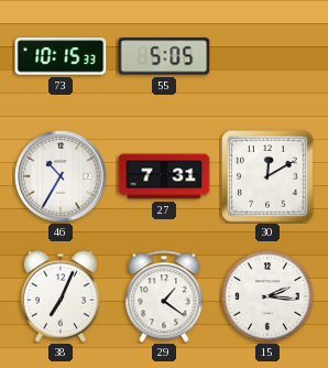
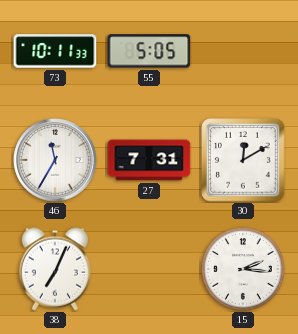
73: 10:15 -> 10:11 (55, 51)
46: 10:35 -> 11:35 (55, 160)
29: 1:21 -> none (164, 296)
